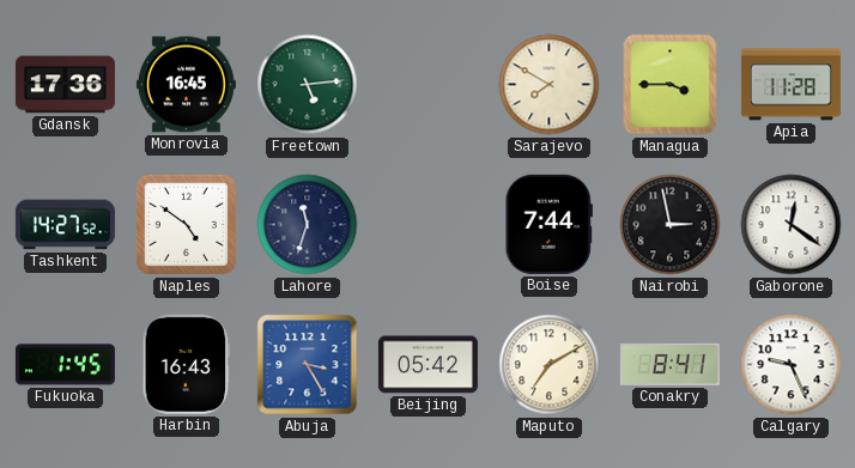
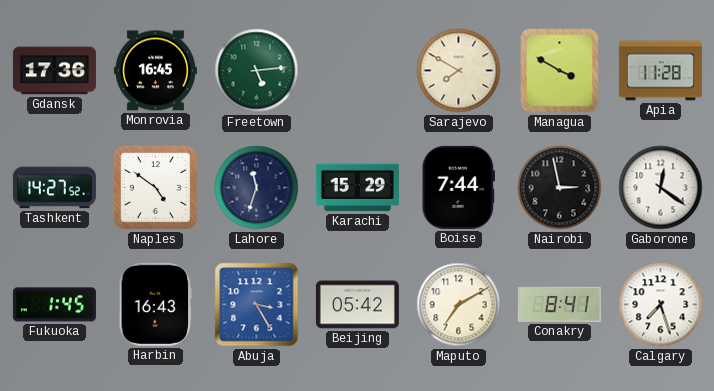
Managua: 3:45 -> 3:50 (560, 71)
Karachi: none -> 15:29 (357, 188)
Calgary: 9:26 -> 7:27 (661, 305)
